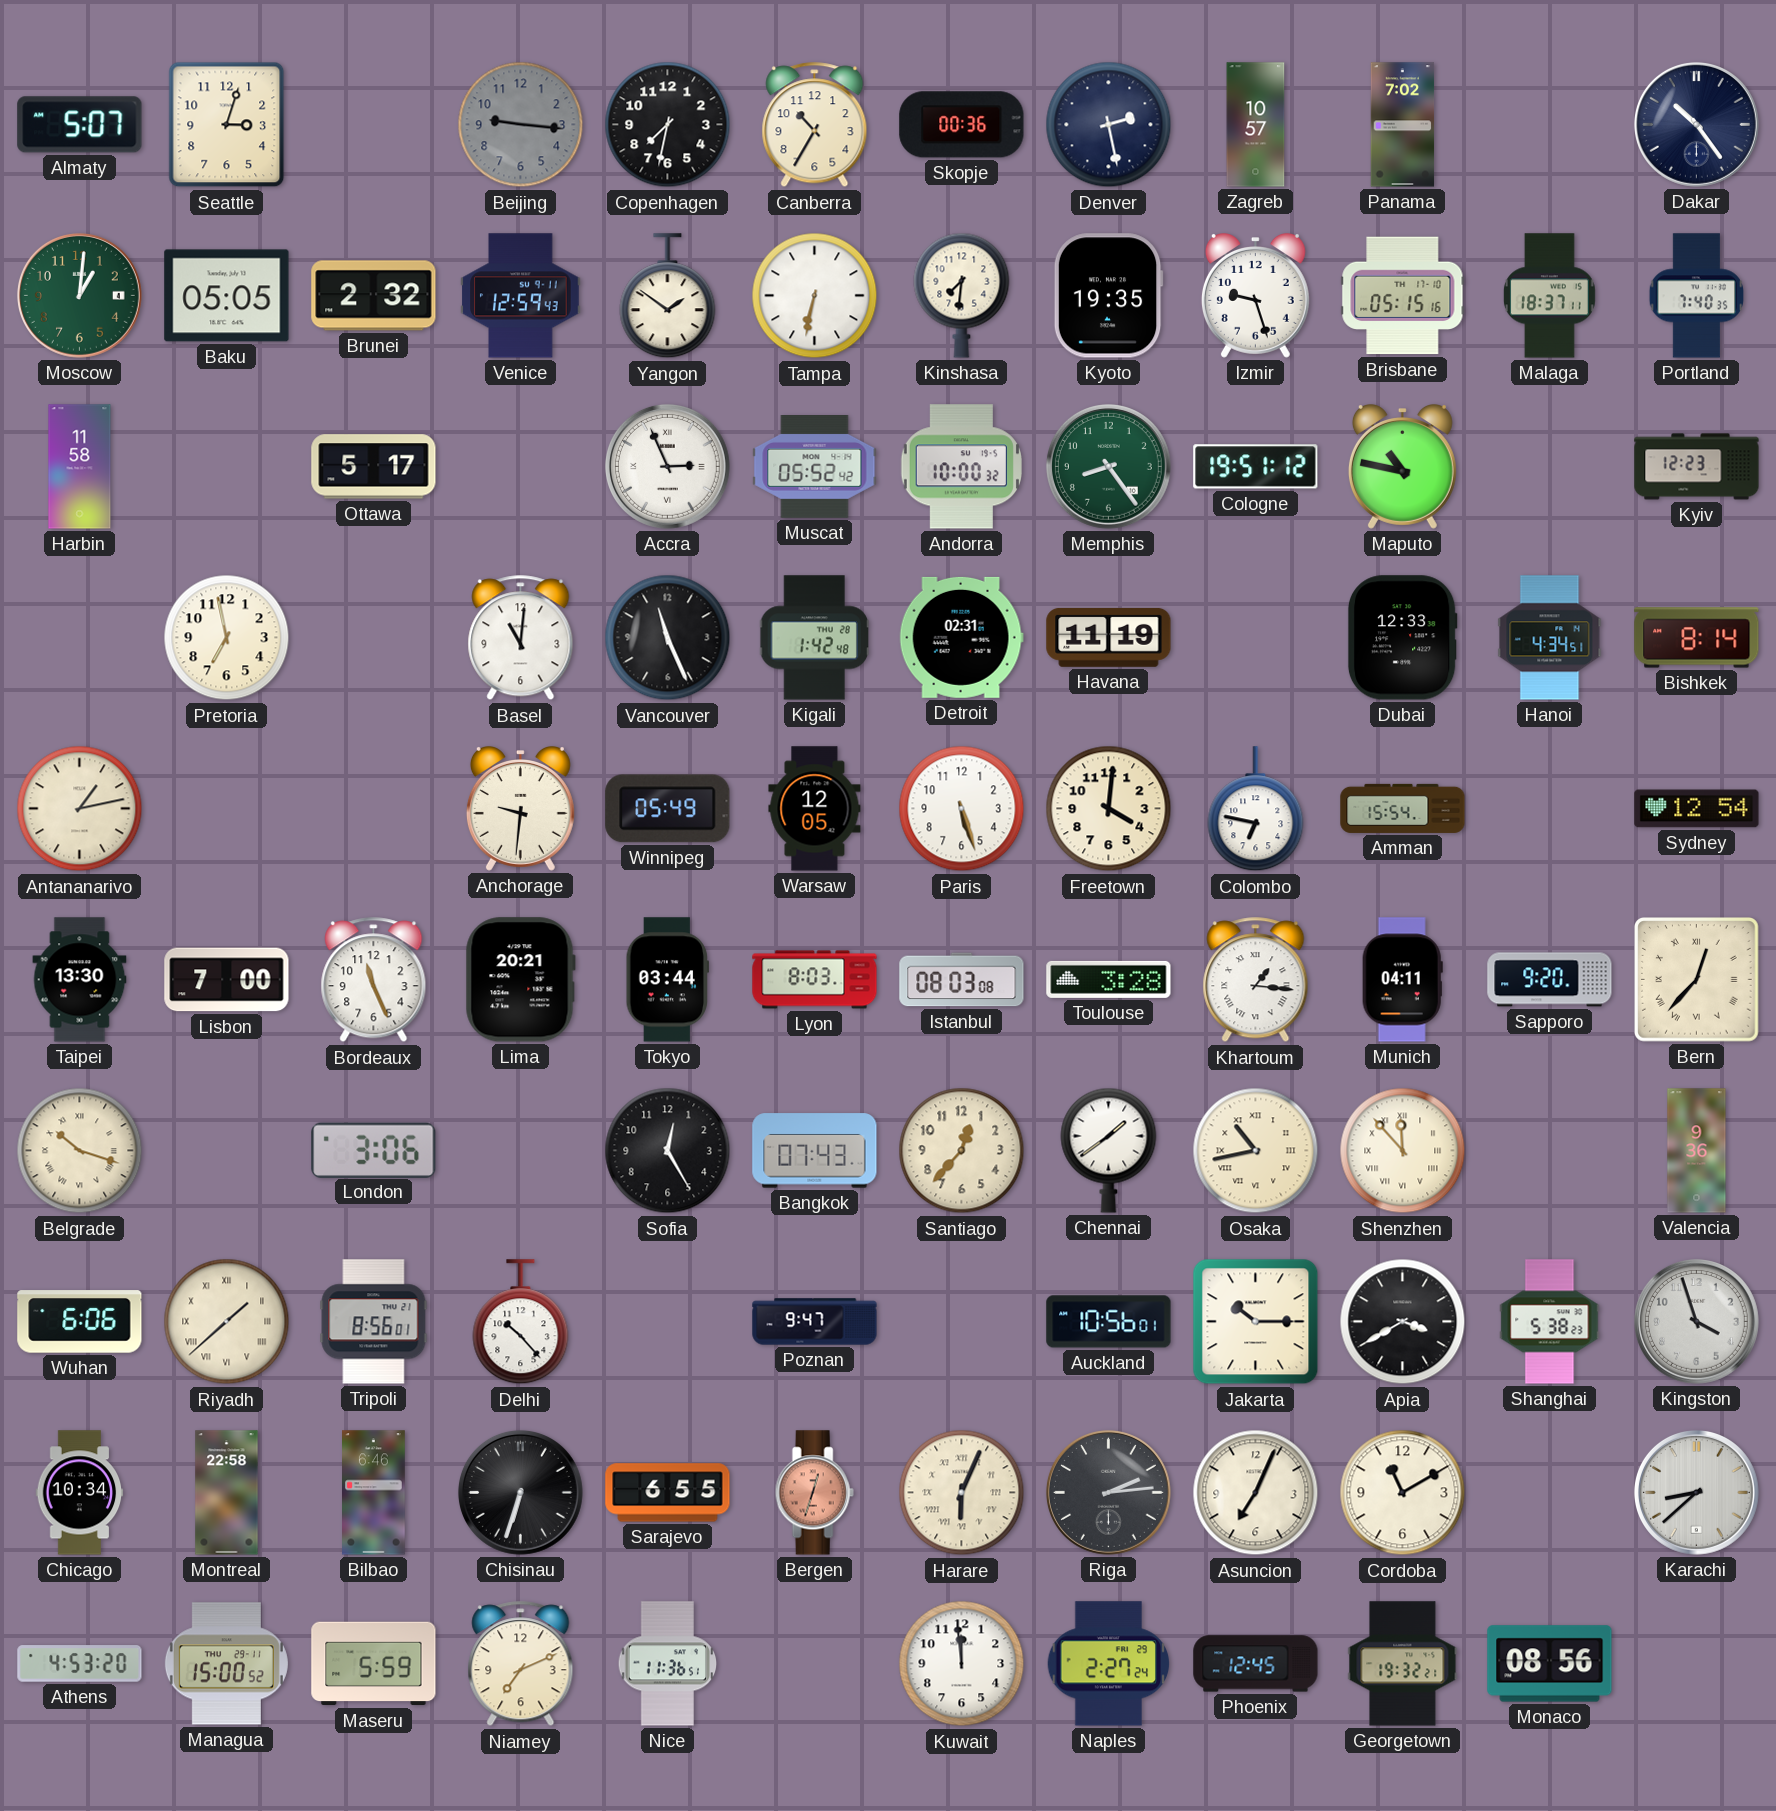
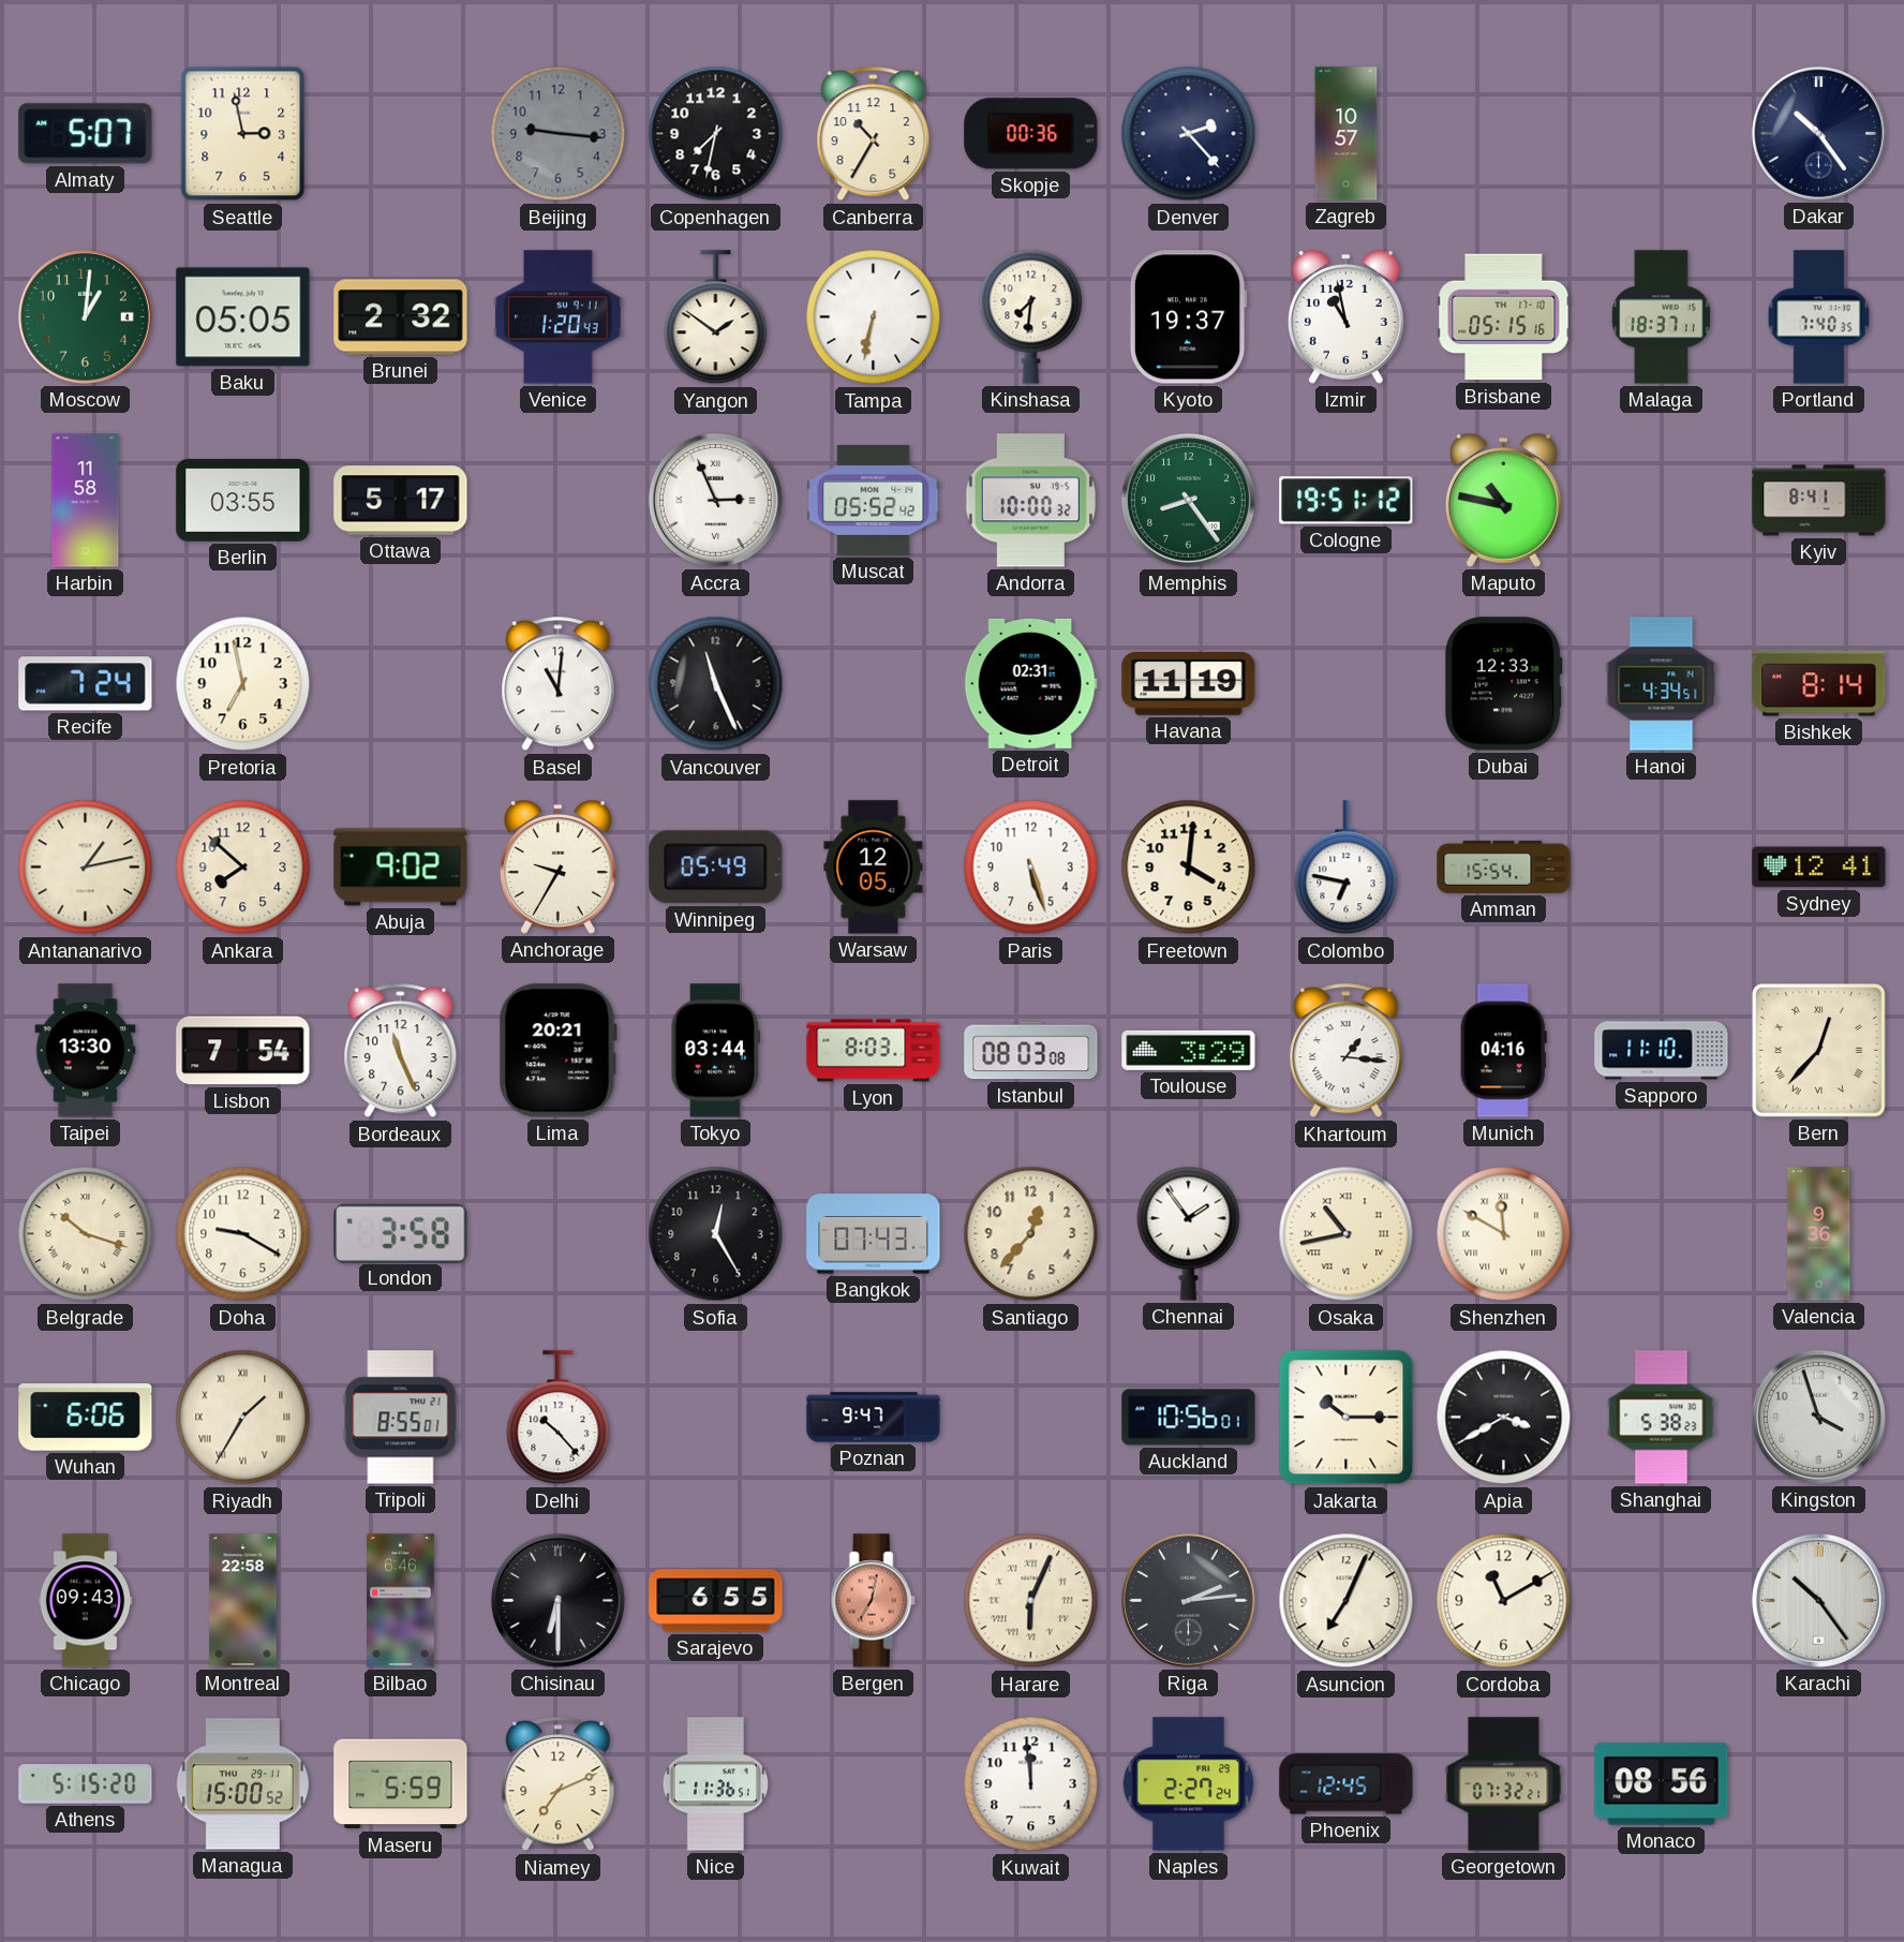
Seattle: 3:03 -> 2:58 (243, 134)
Denver: 2:28 -> 2:23 (1189, 134)
Panama: 7:02 -> none (1403, 125)
Venice: 12:59 -> 1:20 (559, 317)
Kyoto: 19:35 -> 19:37 (1188, 317)
Izmir: 9:27 -> 10:58 (1345, 317)
Berlin: none -> 03:55 (243, 500)
Kyiv: 12:23 -> 8:41 (1819, 501)
Recife: none -> 7:24 (86, 684)
Kigali: 1:42 -> none (814, 638)
Ankara: none -> 7:52 (243, 868)
Abuja: none -> 9:02 (401, 868)
Anchorage: 9:31 -> 9:35 (557, 868)
Sydney: 12:54 -> 12:41 (1819, 868)
Lisbon: 7:00 -> 7:54 (243, 1051)
Toulouse: 3:28 -> 3:29 (1189, 1050)
Munich: 04:11 -> 04:16 (1503, 1051)
Sapporo: 9:20 -> 11:10 (1662, 1051)
Doha: none -> 9:20 (243, 1234)
London: 3:06 -> 3:58 (401, 1233)
Chennai: 1:39 -> 1:54 (1189, 1233)
Shenzhen: 11:53 -> 11:50 (1504, 1234)
Riyadh: 1:38 -> 1:35 (243, 1418)
Tripoli: 8:56 -> 8:55 (401, 1418)
Chicago: 10:34 -> 09:43 (86, 1601)
Chisinau: 6:33 -> 6:30 (557, 1600)
Bergen: 12:33 -> 7:02 (873, 1601)
Karachi: 8:38 -> 10:24 (1818, 1600)
Athens: 4:53 -> 5:15 (86, 1784)
Georgetown: 19:32 -> 07:32 (1504, 1784)
